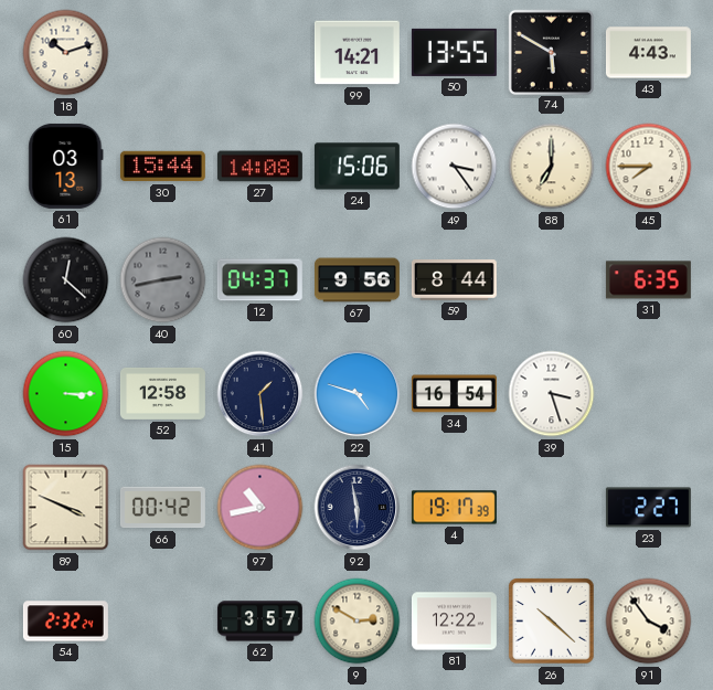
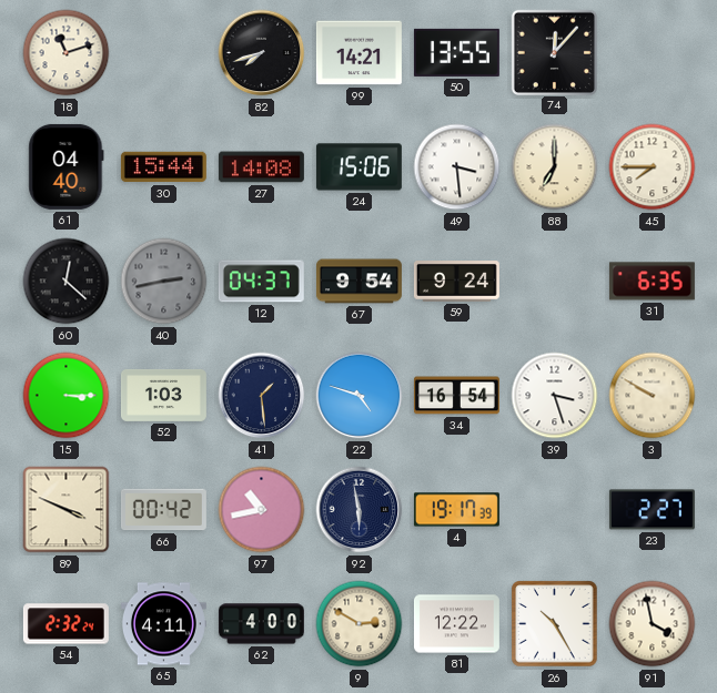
18: 10:12 -> 11:12 (67, 53)
82: none -> 7:42 (262, 53)
74: 5:50 -> 12:07 (554, 52)
43: 4:43 -> none (648, 53)
61: 03:13 -> 04:40 (67, 166)
49: 3:24 -> 3:29 (457, 167)
67: 9:56 -> 9:54 (358, 282)
59: 8:44 -> 9:24 (456, 282)
52: 12:58 -> 1:03 (163, 395)
3: none -> 9:50 (653, 396)
65: none -> 4:11 (163, 624)
62: 3:57 -> 4:00 (261, 624)
26: 10:22 -> 10:25 (555, 624)
91: 3:54 -> 3:58 (653, 624)
